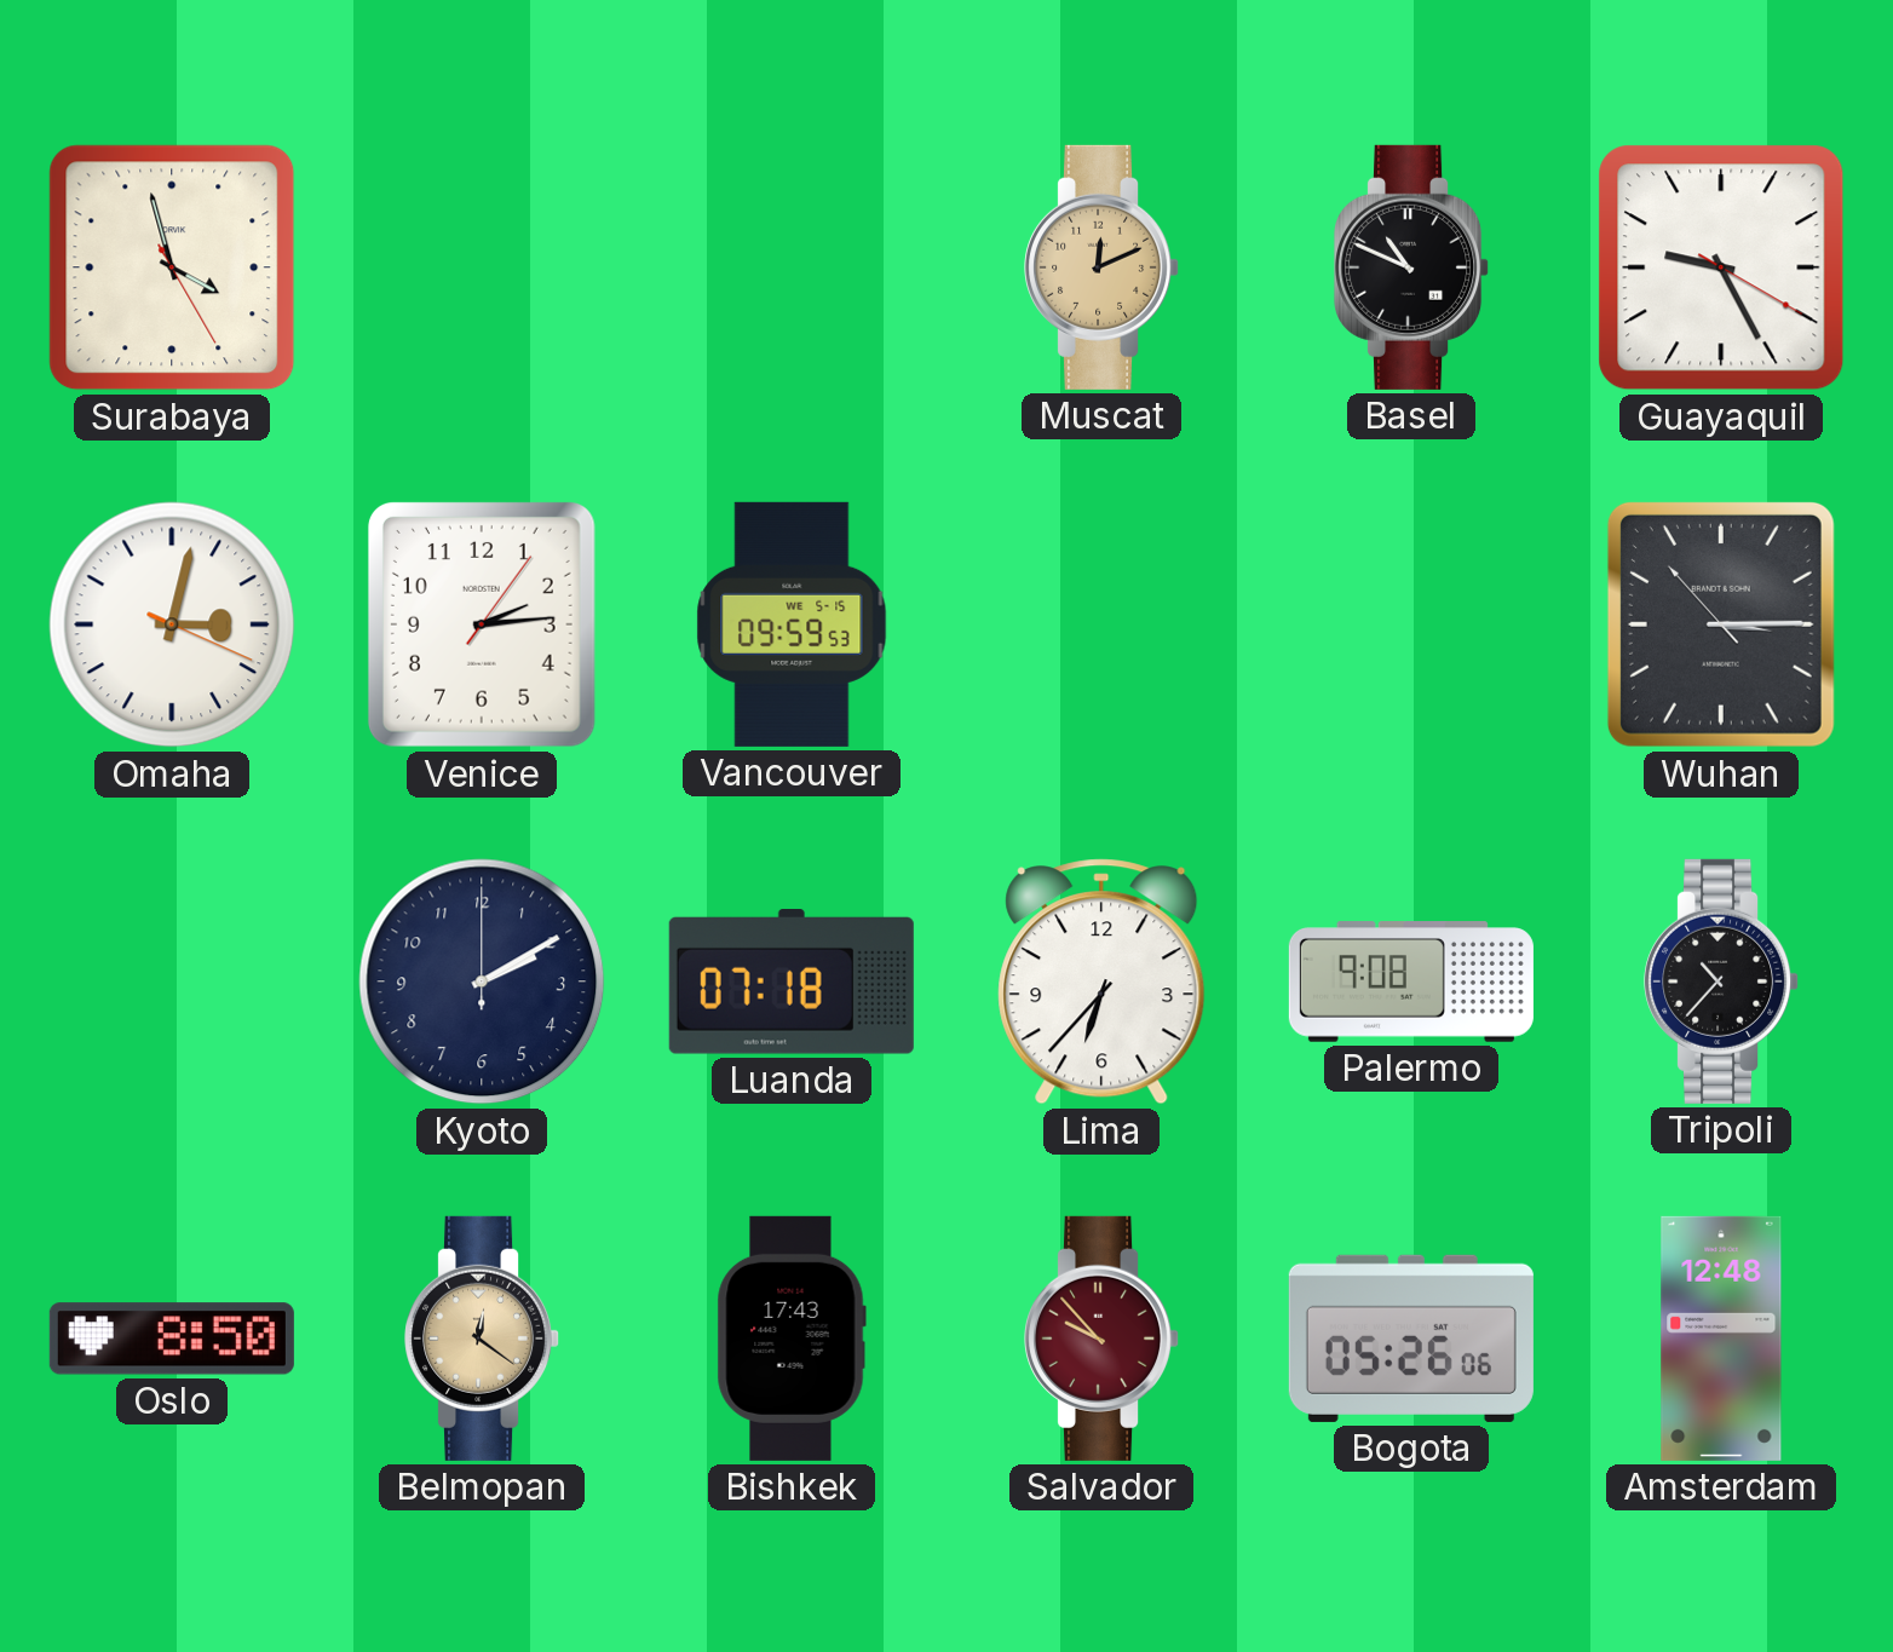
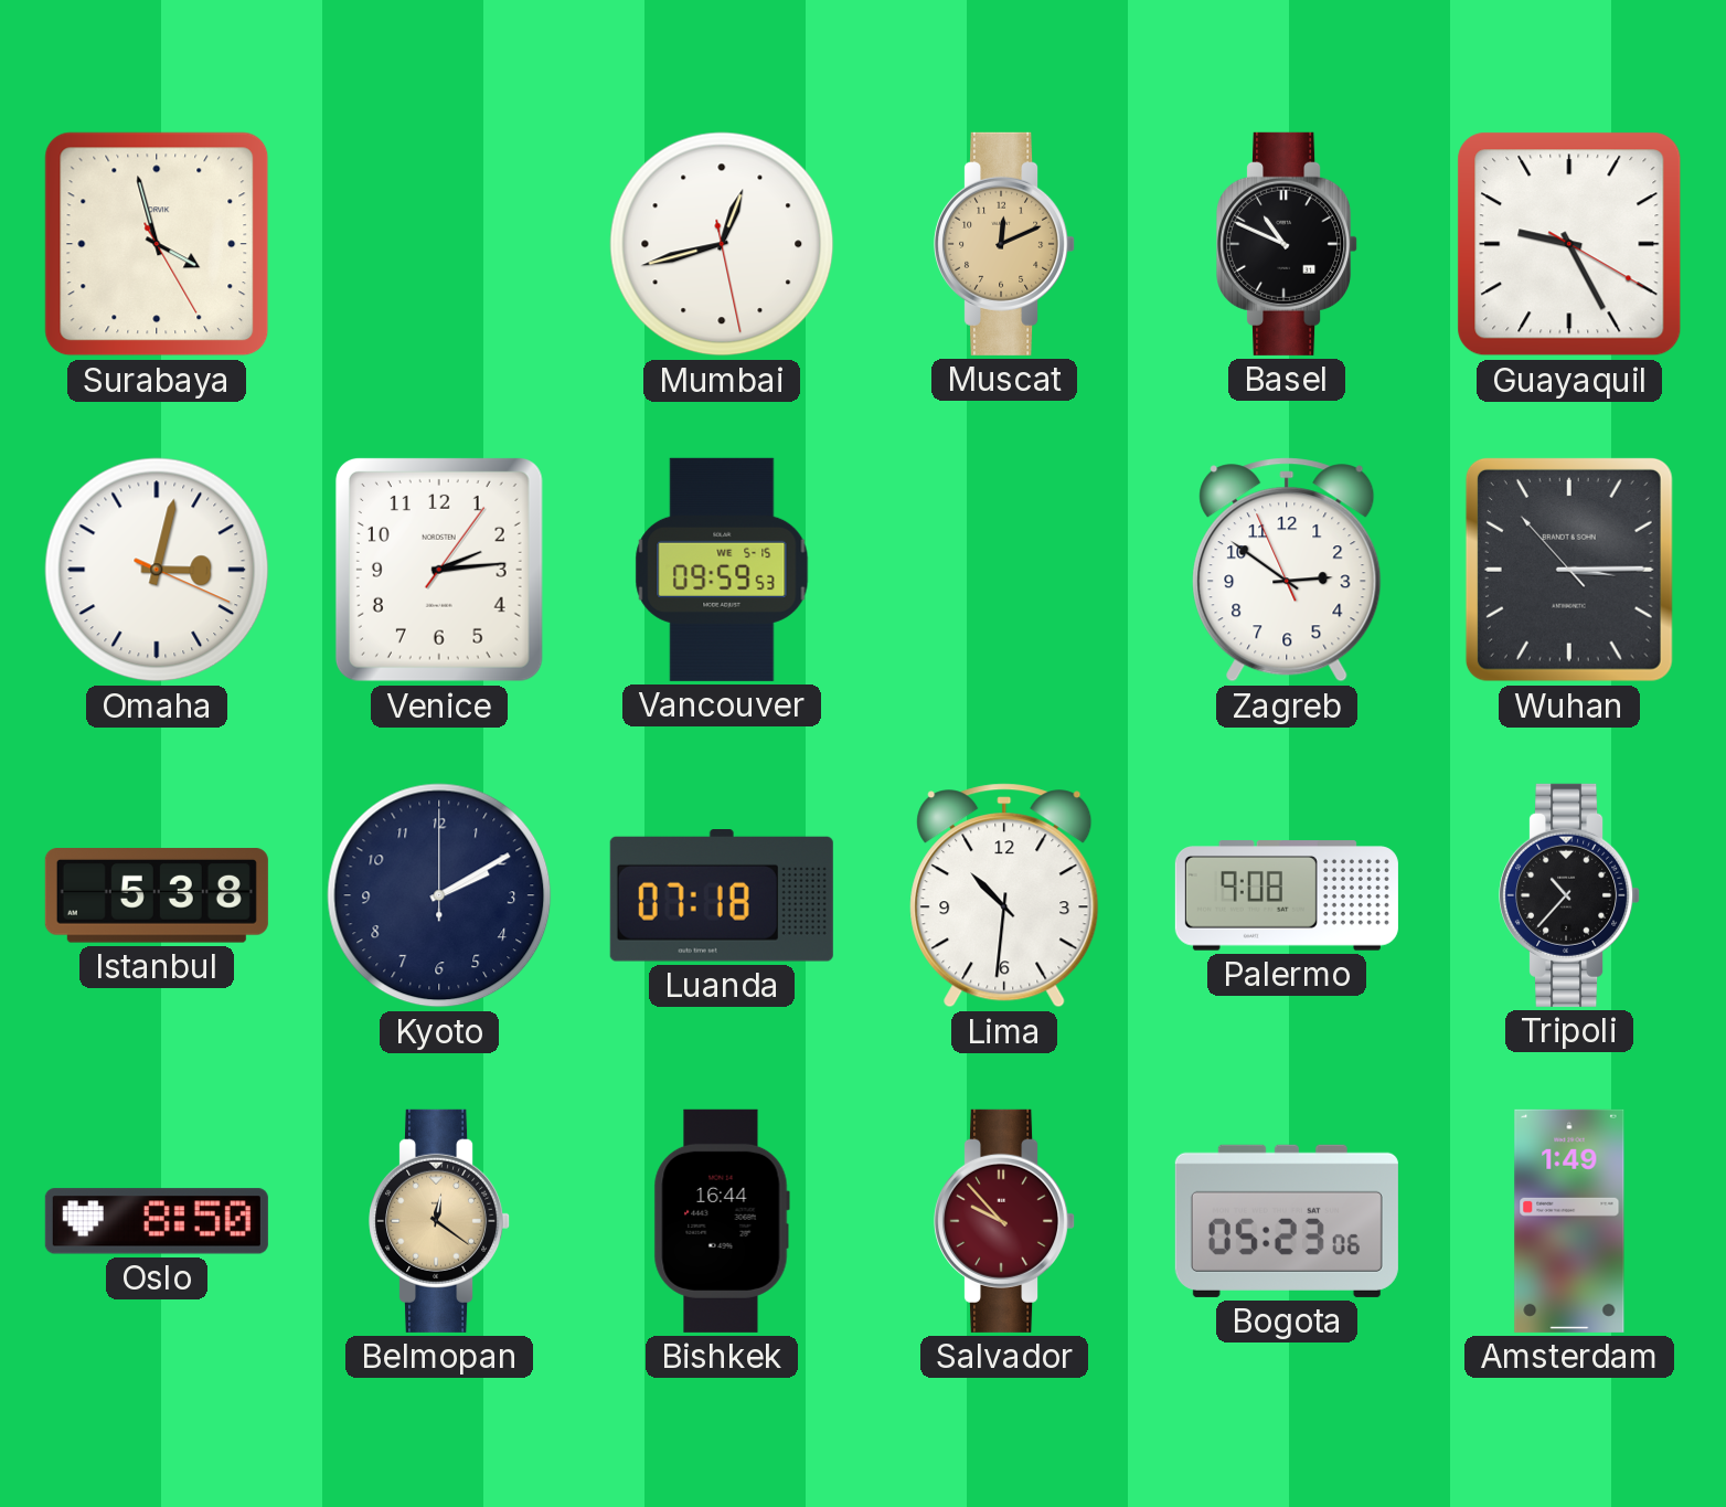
Mumbai: none -> 12:42 (722, 244)
Zagreb: none -> 2:50 (1287, 570)
Istanbul: none -> 5:38 (157, 895)
Lima: 6:37 -> 10:31 (1004, 895)
Bishkek: 17:43 -> 16:44 (722, 1221)
Bogota: 05:26 -> 05:23 (1287, 1221)
Amsterdam: 12:48 -> 1:49 (1569, 1221)
